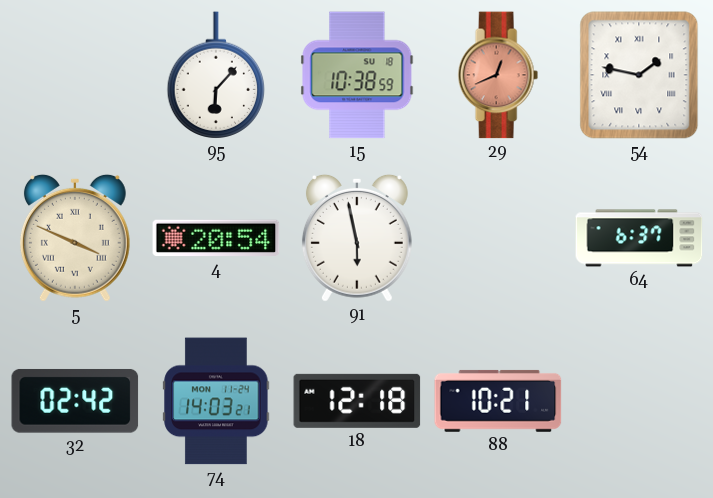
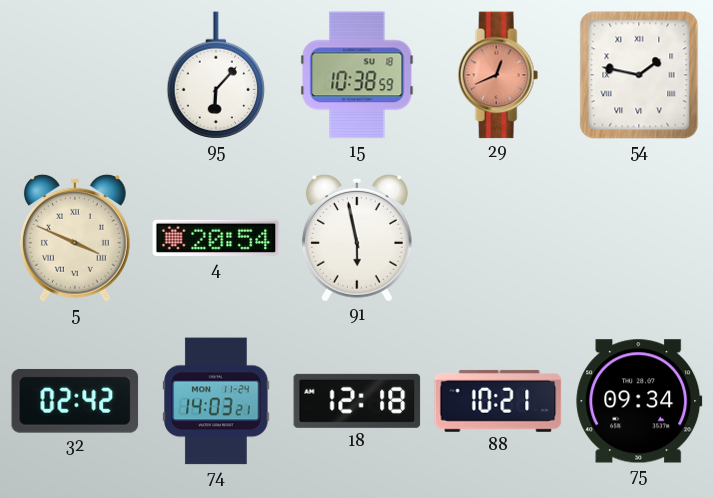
64: 6:37 -> none (639, 238)
75: none -> 09:34 (639, 401)
